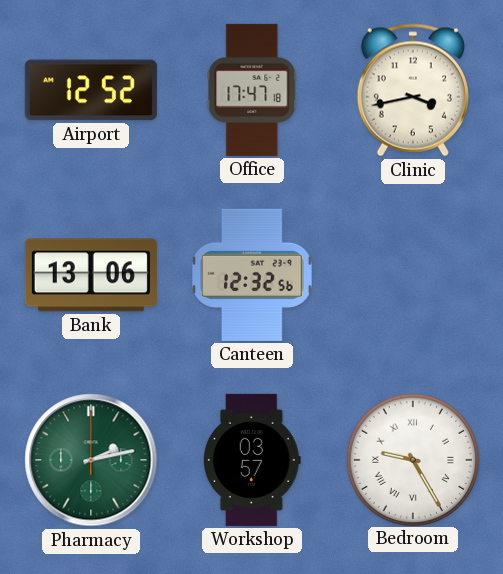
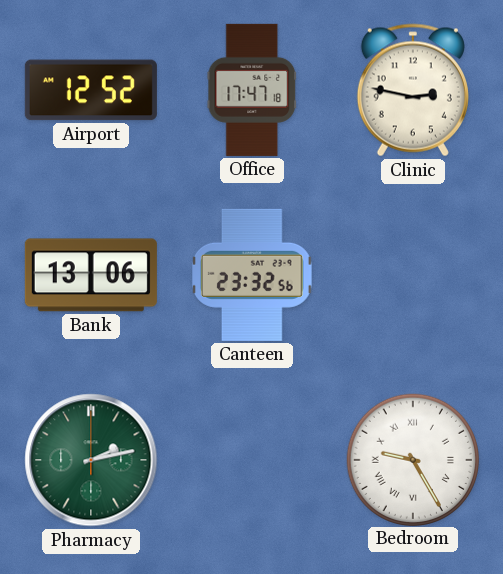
Clinic: 3:43 -> 2:47 (413, 90)
Canteen: 12:32 -> 23:32 (253, 275)
Workshop: 03:57 -> none (252, 460)
